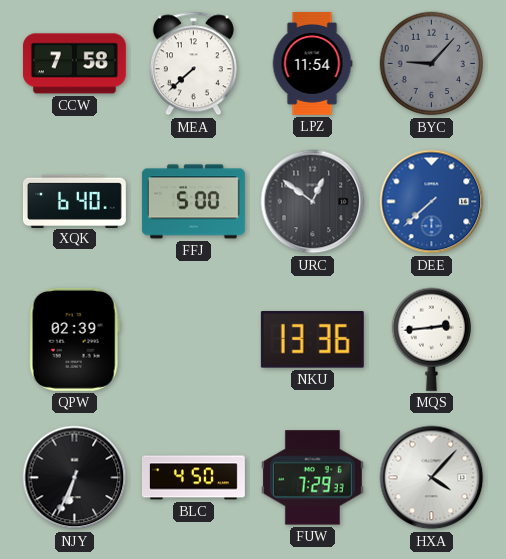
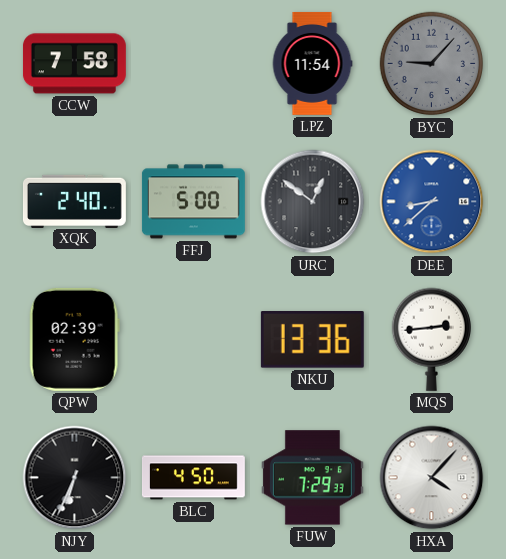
MEA: 7:38 -> none (193, 64)
XQK: 6:40 -> 2:40 (74, 201)
DEE: 7:38 -> 8:38 (432, 202)
